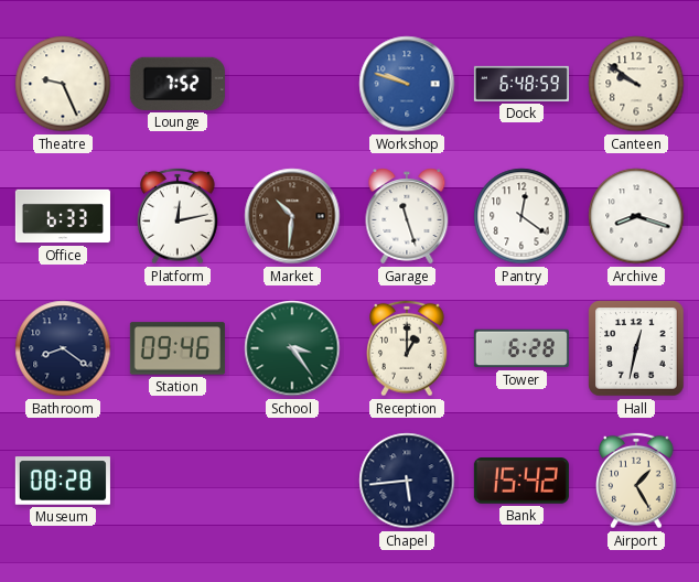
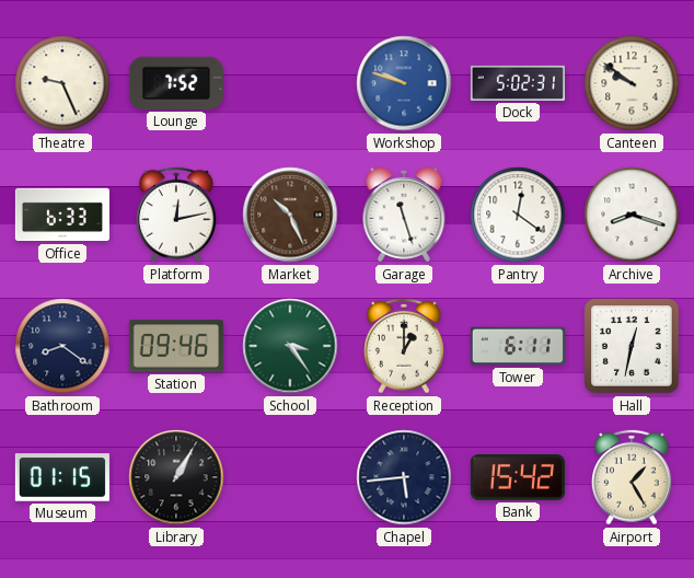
Dock: 6:48 -> 5:02 (518, 83)
Market: 10:31 -> 10:26 (290, 215)
Tower: 6:28 -> 6:11 (518, 346)
Museum: 08:28 -> 01:15 (62, 477)
Library: none -> 1:05 (176, 477)
